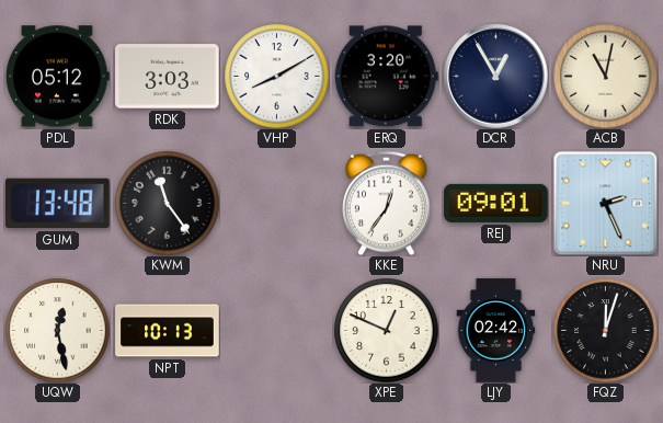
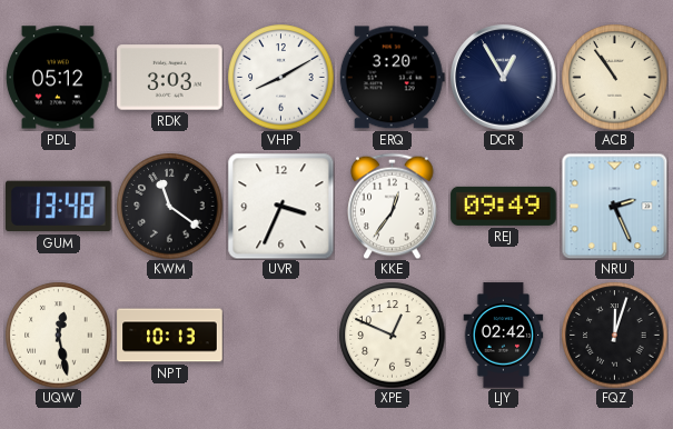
ACB: 11:02 -> 10:54 (614, 77)
KWM: 11:24 -> 11:21 (169, 206)
UVR: none -> 3:34 (280, 206)
REJ: 09:01 -> 09:49 (504, 206)
